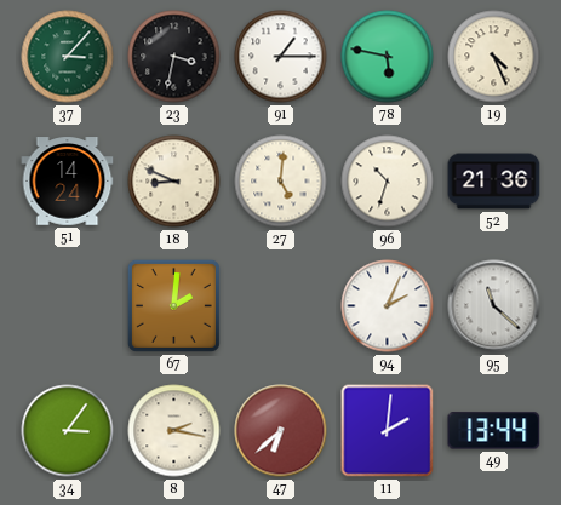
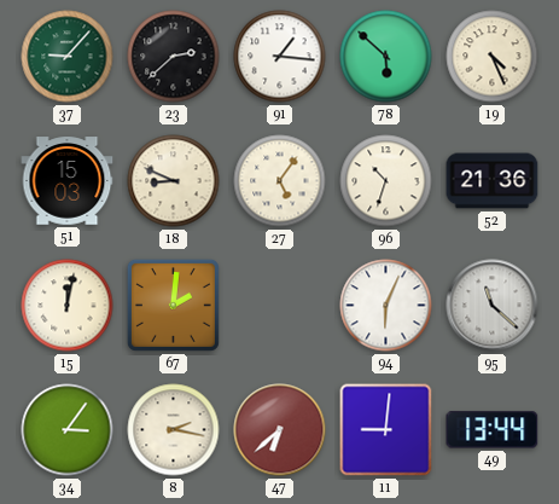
37: 3:07 -> 9:07 (68, 57)
23: 3:32 -> 2:38 (174, 57)
91: 1:15 -> 1:16 (280, 57)
78: 5:47 -> 5:52 (386, 57)
51: 14:24 -> 15:03 (68, 181)
27: 5:01 -> 5:06 (280, 181)
15: none -> 12:02 (68, 306)
94: 2:04 -> 6:04 (386, 306)
11: 2:01 -> 9:01 (386, 430)
